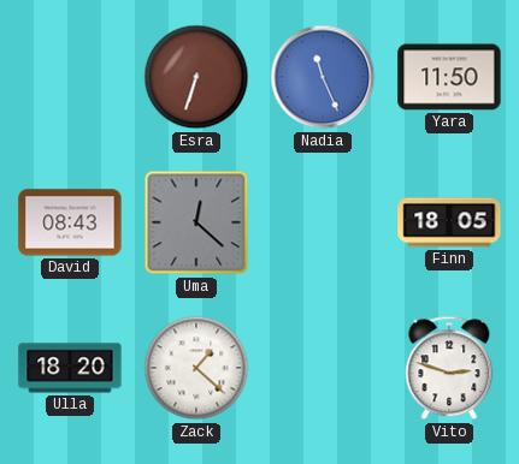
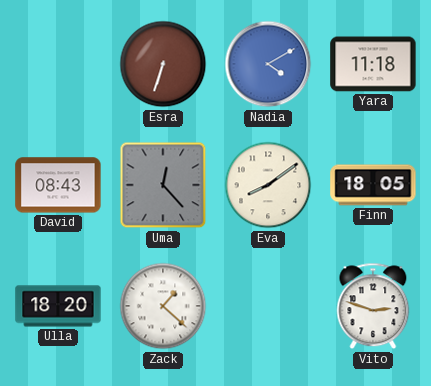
Nadia: 11:26 -> 4:10 (268, 64)
Yara: 11:50 -> 11:18 (373, 64)
Uma: 12:22 -> 12:23 (163, 185)
Eva: none -> 8:09 (268, 185)
